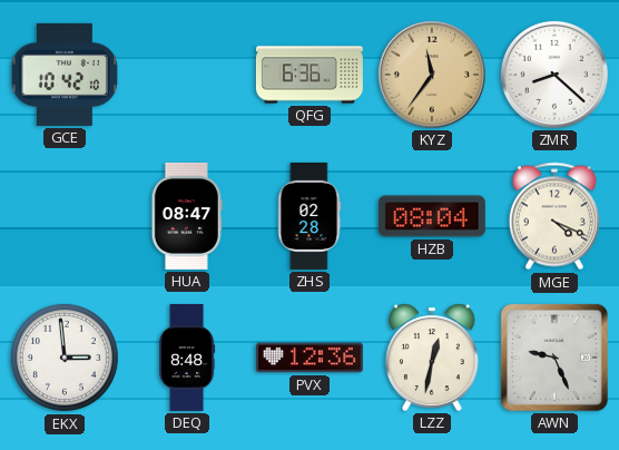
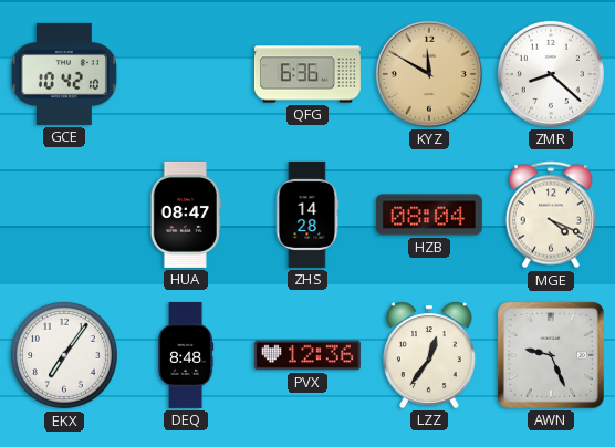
KYZ: 11:36 -> 11:50 (429, 74)
ZHS: 02:28 -> 14:28 (307, 215)
EKX: 2:59 -> 7:06 (64, 355)
LZZ: 12:32 -> 12:36 (430, 355)
